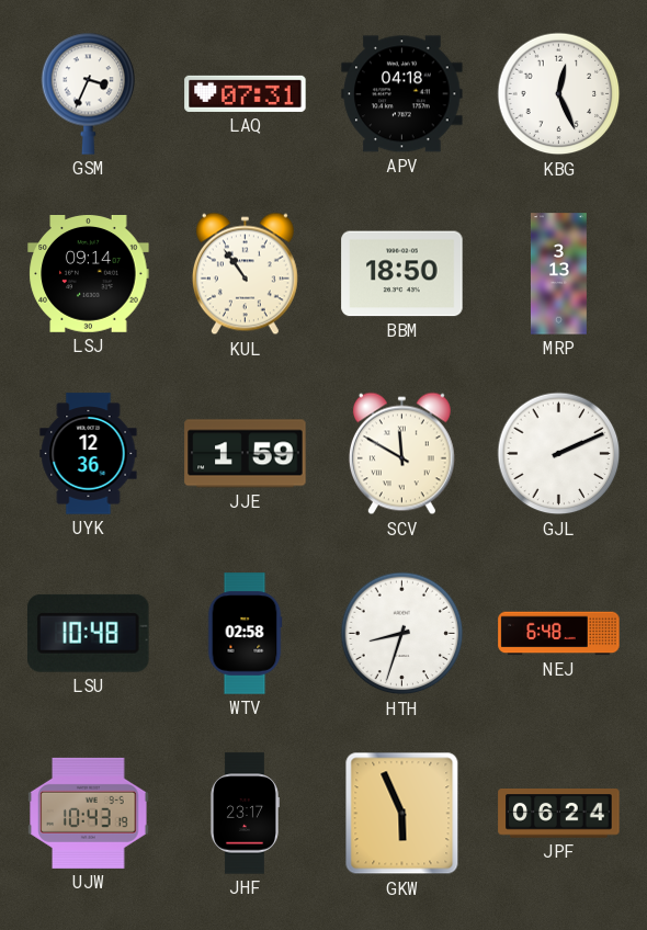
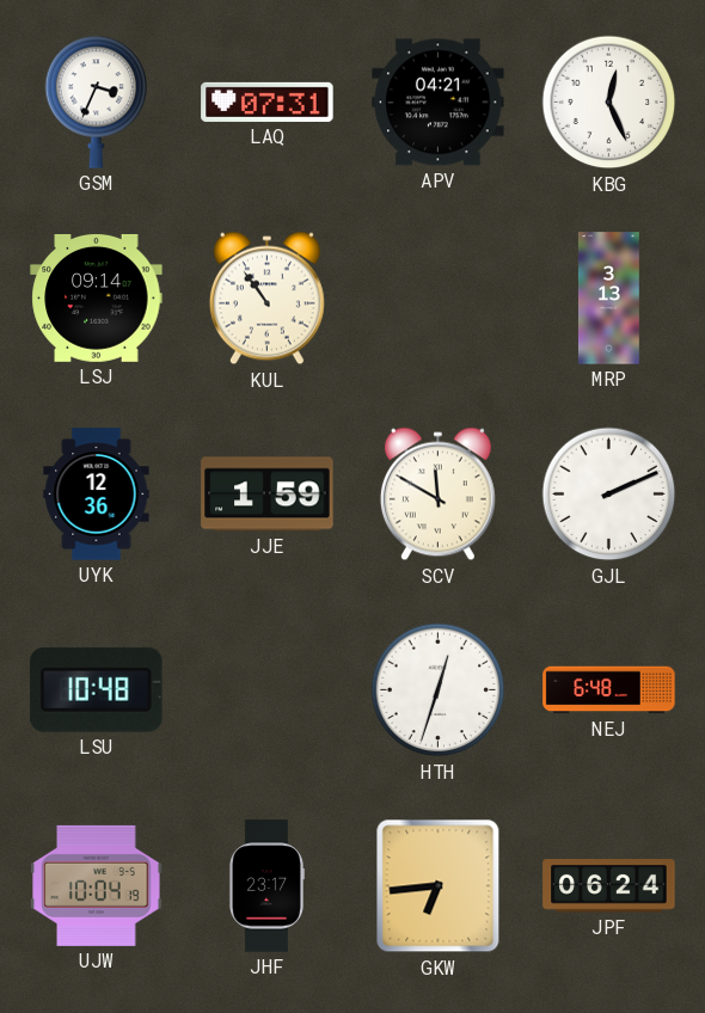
APV: 04:18 -> 04:21 (439, 103)
BBM: 18:50 -> none (402, 274)
WTV: 02:58 -> none (245, 634)
HTH: 8:33 -> 12:33 (439, 690)
UJW: 10:43 -> 10:04 (97, 885)
GKW: 5:56 -> 6:44 (439, 886)
